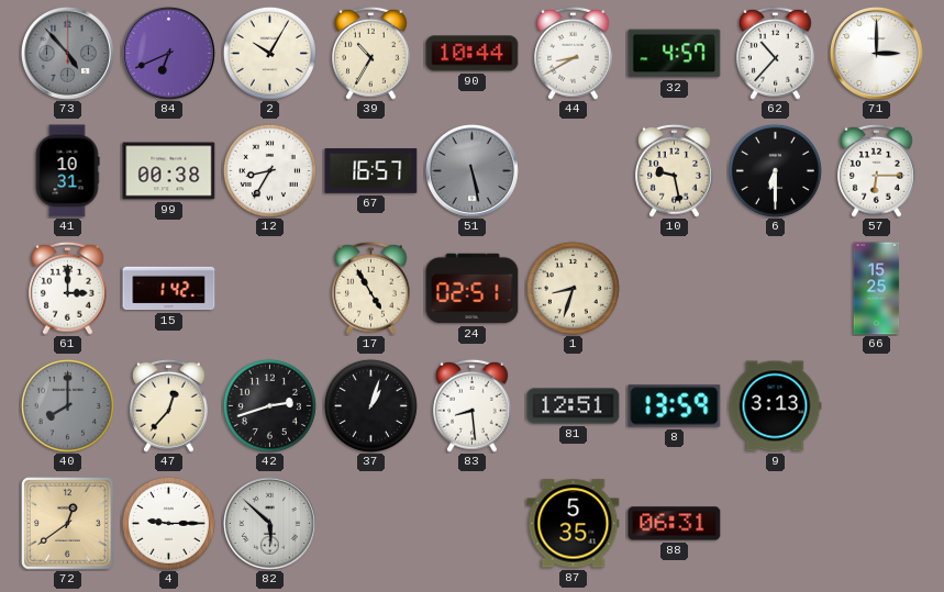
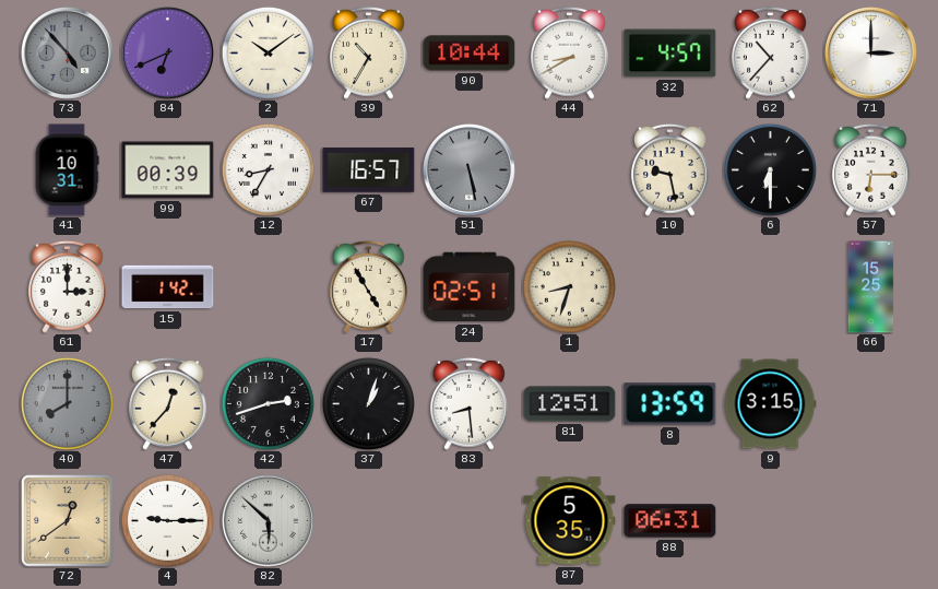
2: 10:05 -> 10:09 (268, 52)
99: 00:38 -> 00:39 (168, 170)
9: 3:13 -> 3:15 (770, 404)
